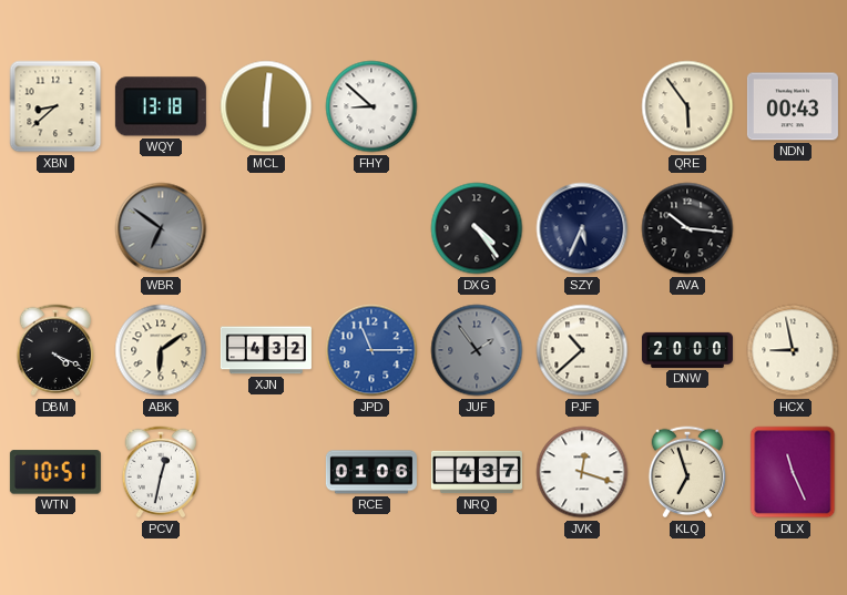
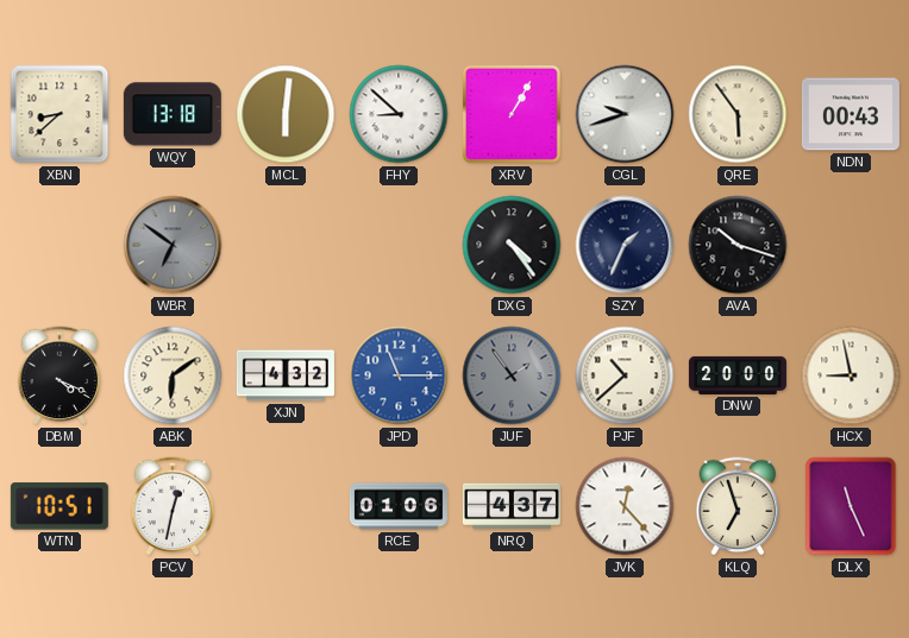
XRV: none -> 1:05 (512, 114)
CGL: none -> 9:42 (625, 114)
SZY: 5:34 -> 1:34 (625, 245)
AVA: 10:16 -> 10:18 (738, 245)
JVK: 12:18 -> 12:23 (625, 506)
